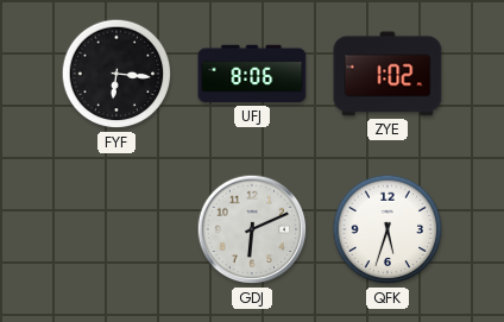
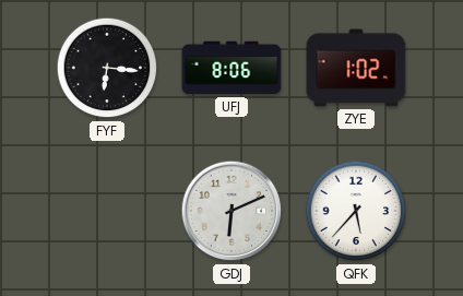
QFK: 5:33 -> 5:37 (356, 211)
